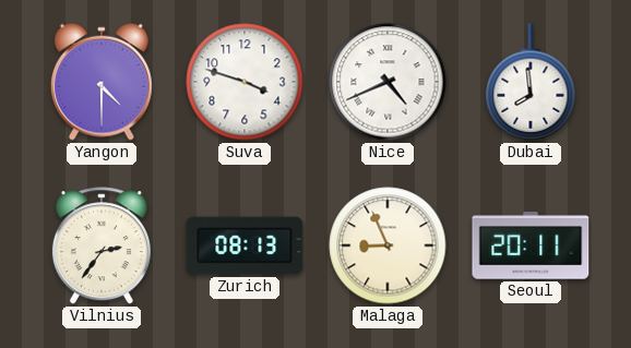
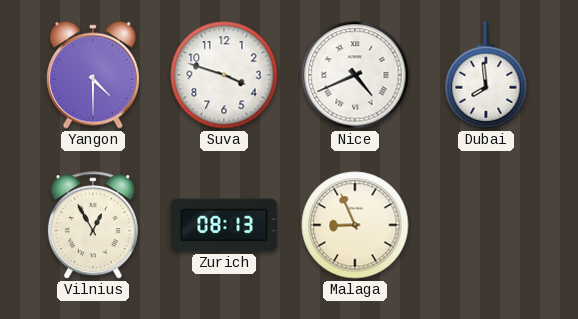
Vilnius: 2:36 -> 12:55 (93, 226)
Seoul: 20:11 -> none (531, 245)
